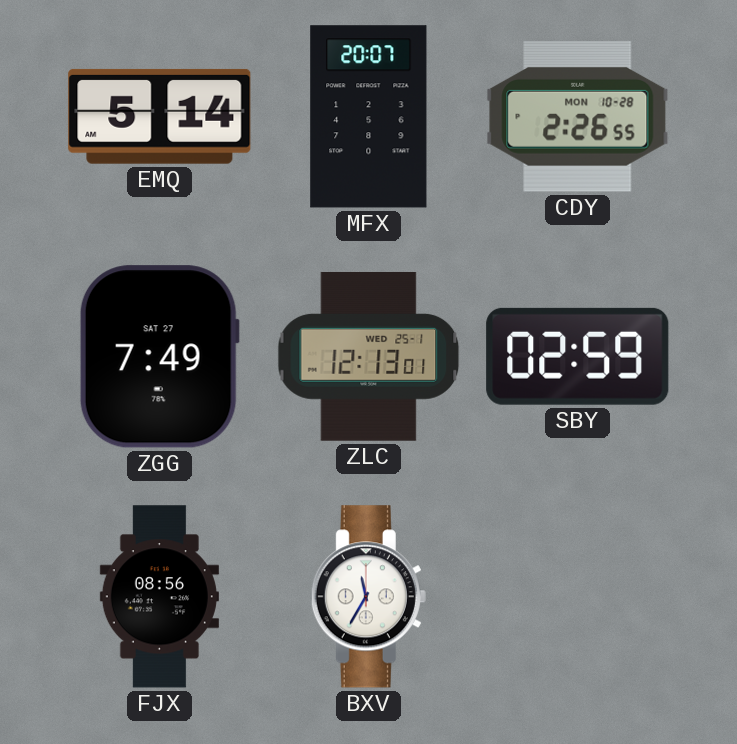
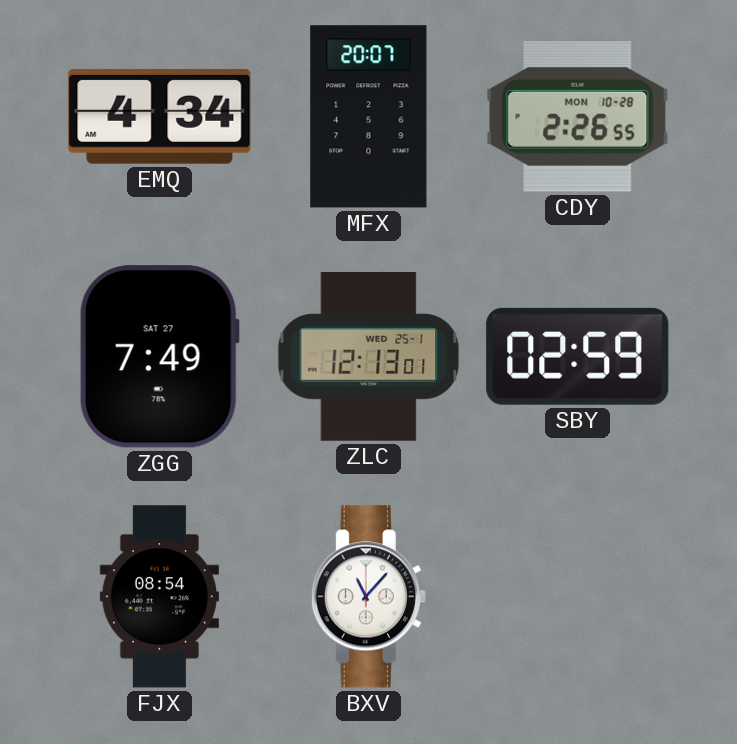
EMQ: 5:14 -> 4:34 (160, 116)
FJX: 08:56 -> 08:54 (159, 597)
BXV: 11:35 -> 11:07 (368, 597)
